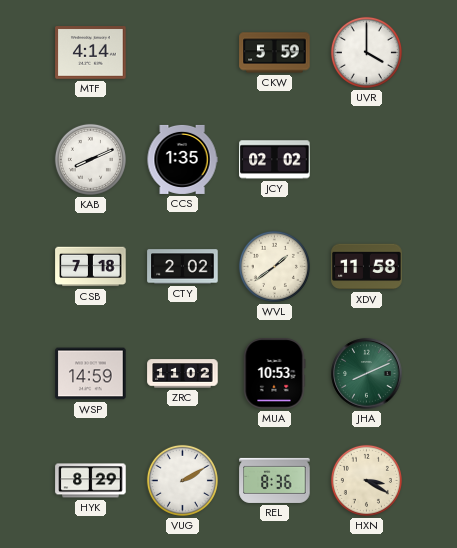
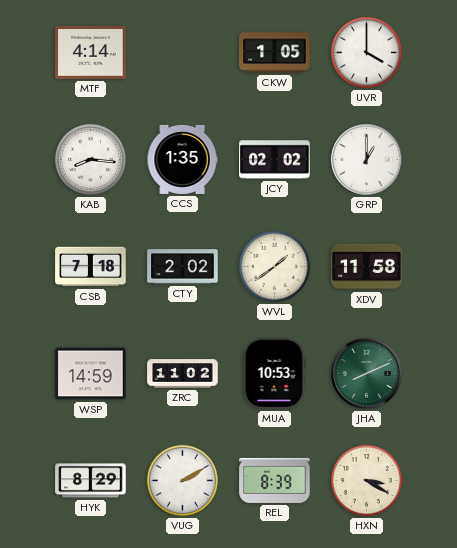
CKW: 5:59 -> 1:05 (275, 53)
KAB: 8:11 -> 8:16 (90, 159)
GRP: none -> 1:00 (367, 160)
REL: 8:36 -> 8:39 (275, 480)
